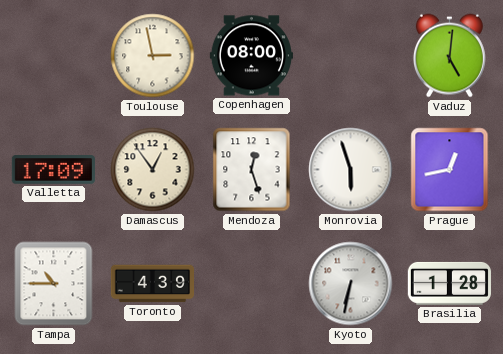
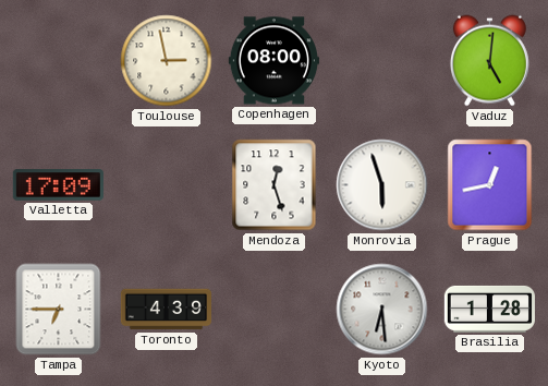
Damascus: 12:54 -> none (153, 170)
Tampa: 10:45 -> 6:45 (59, 310)
Kyoto: 6:32 -> 6:29 (382, 310)
